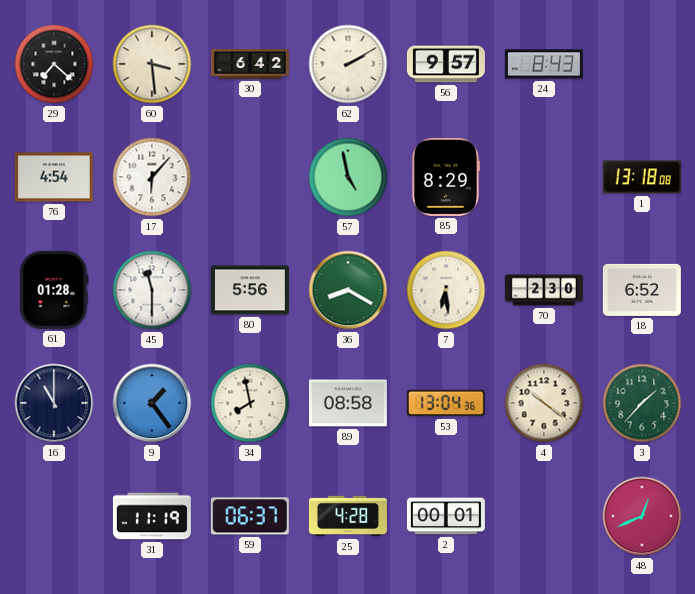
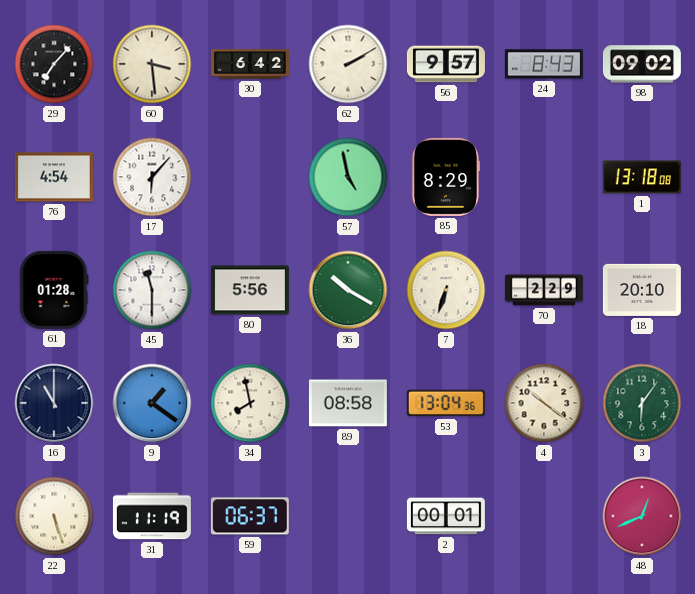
29: 7:22 -> 7:07 (54, 64)
98: none -> 09:02 (642, 64)
36: 8:20 -> 10:20 (348, 290)
7: 6:29 -> 6:33 (446, 290)
70: 2:30 -> 2:29 (544, 290)
18: 6:52 -> 20:10 (642, 290)
9: 1:24 -> 1:21 (152, 403)
3: 1:37 -> 6:06 (642, 403)
22: none -> 5:27 (54, 516)
25: 4:28 -> none (348, 516)
